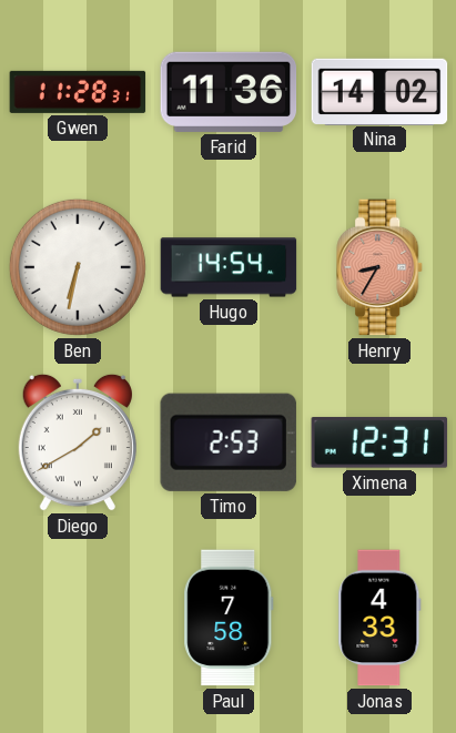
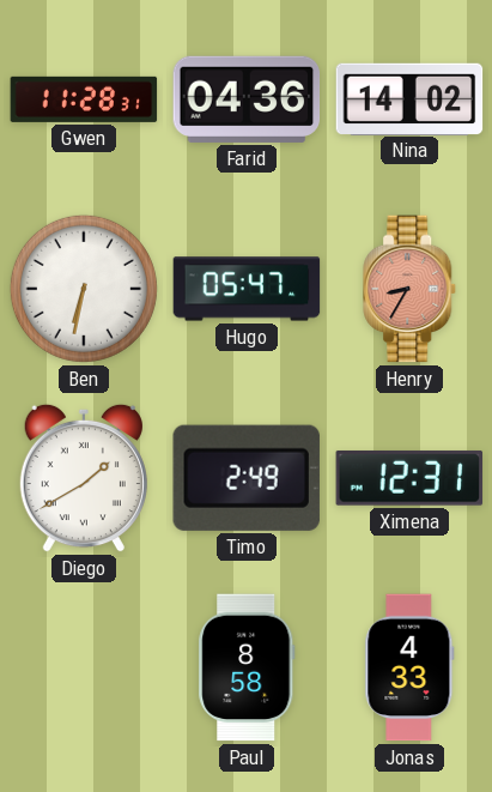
Farid: 11:36 -> 04:36 (247, 99)
Hugo: 14:54 -> 05:47 (247, 289)
Timo: 2:53 -> 2:49 (247, 478)
Paul: 7:58 -> 8:58 (247, 667)
